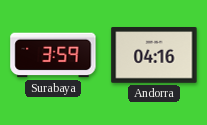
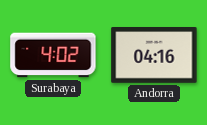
Surabaya: 3:59 -> 4:02 (53, 55)
